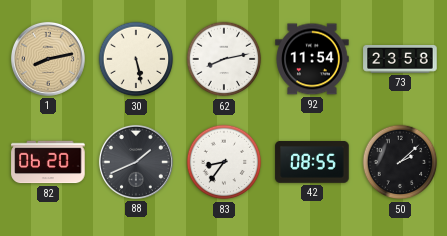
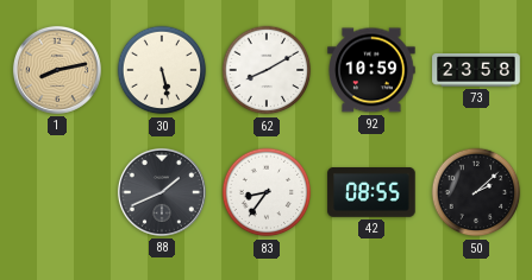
62: 8:13 -> 8:10 (267, 70)
92: 11:54 -> 10:59 (371, 70)
82: 06:20 -> none (48, 162)
